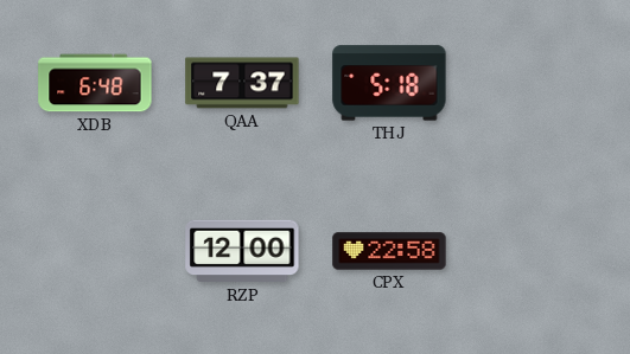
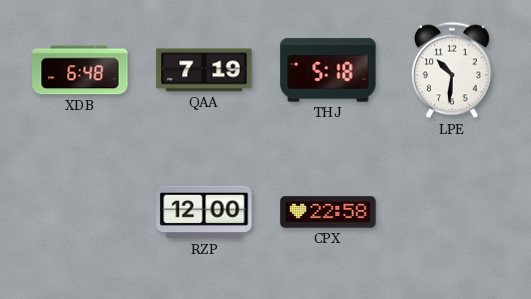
QAA: 7:37 -> 7:19 (204, 70)
LPE: none -> 10:31 (452, 70)
